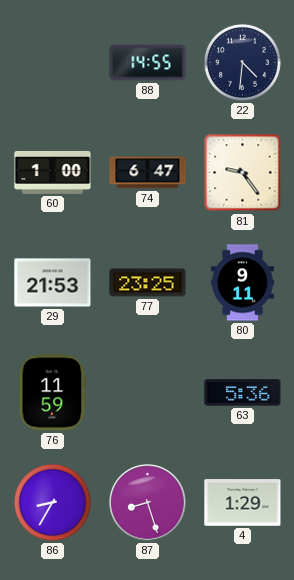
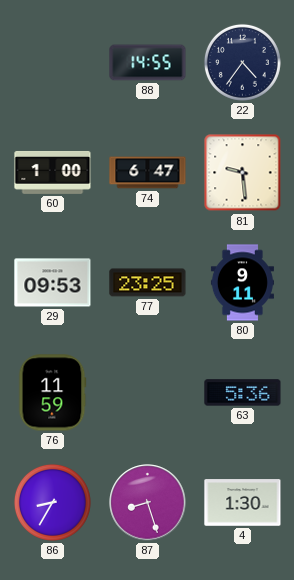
22: 4:31 -> 4:36 (242, 62)
81: 9:24 -> 9:29 (243, 173)
29: 21:53 -> 09:53 (53, 283)
4: 1:29 -> 1:30 (243, 503)
